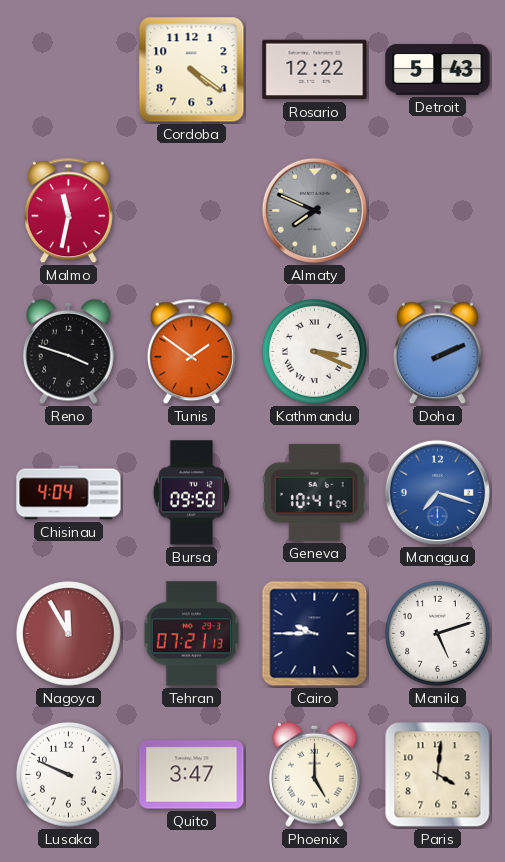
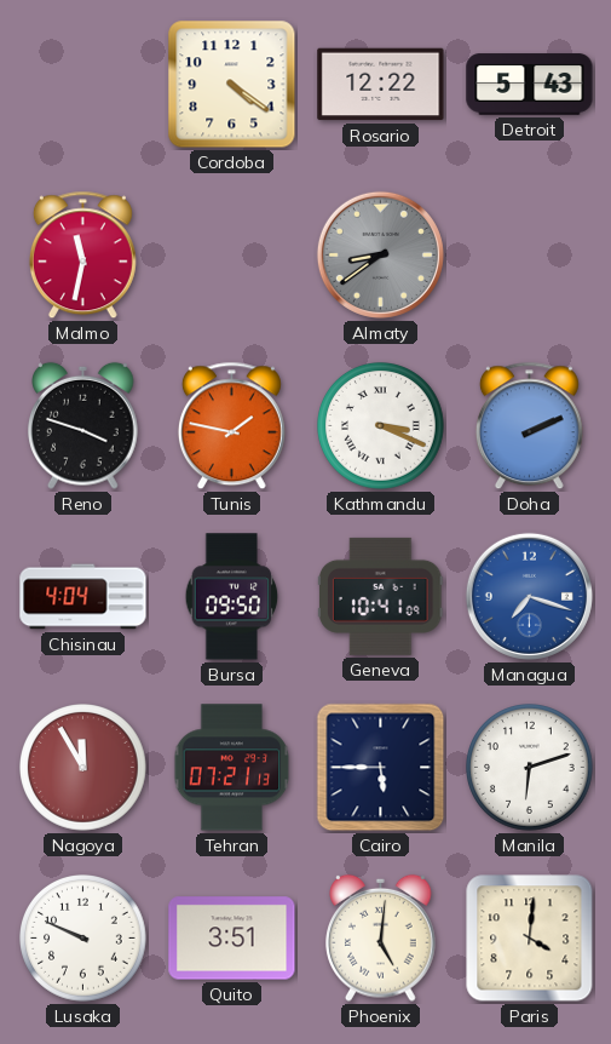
Almaty: 7:49 -> 8:39 (380, 254)
Tunis: 1:51 -> 1:47 (231, 426)
Cairo: 9:45 -> 5:45 (381, 768)
Manila: 5:12 -> 6:12 (530, 768)
Quito: 3:47 -> 3:51 (232, 939)
Phoenix: 5:00 -> 5:01 (381, 937)
